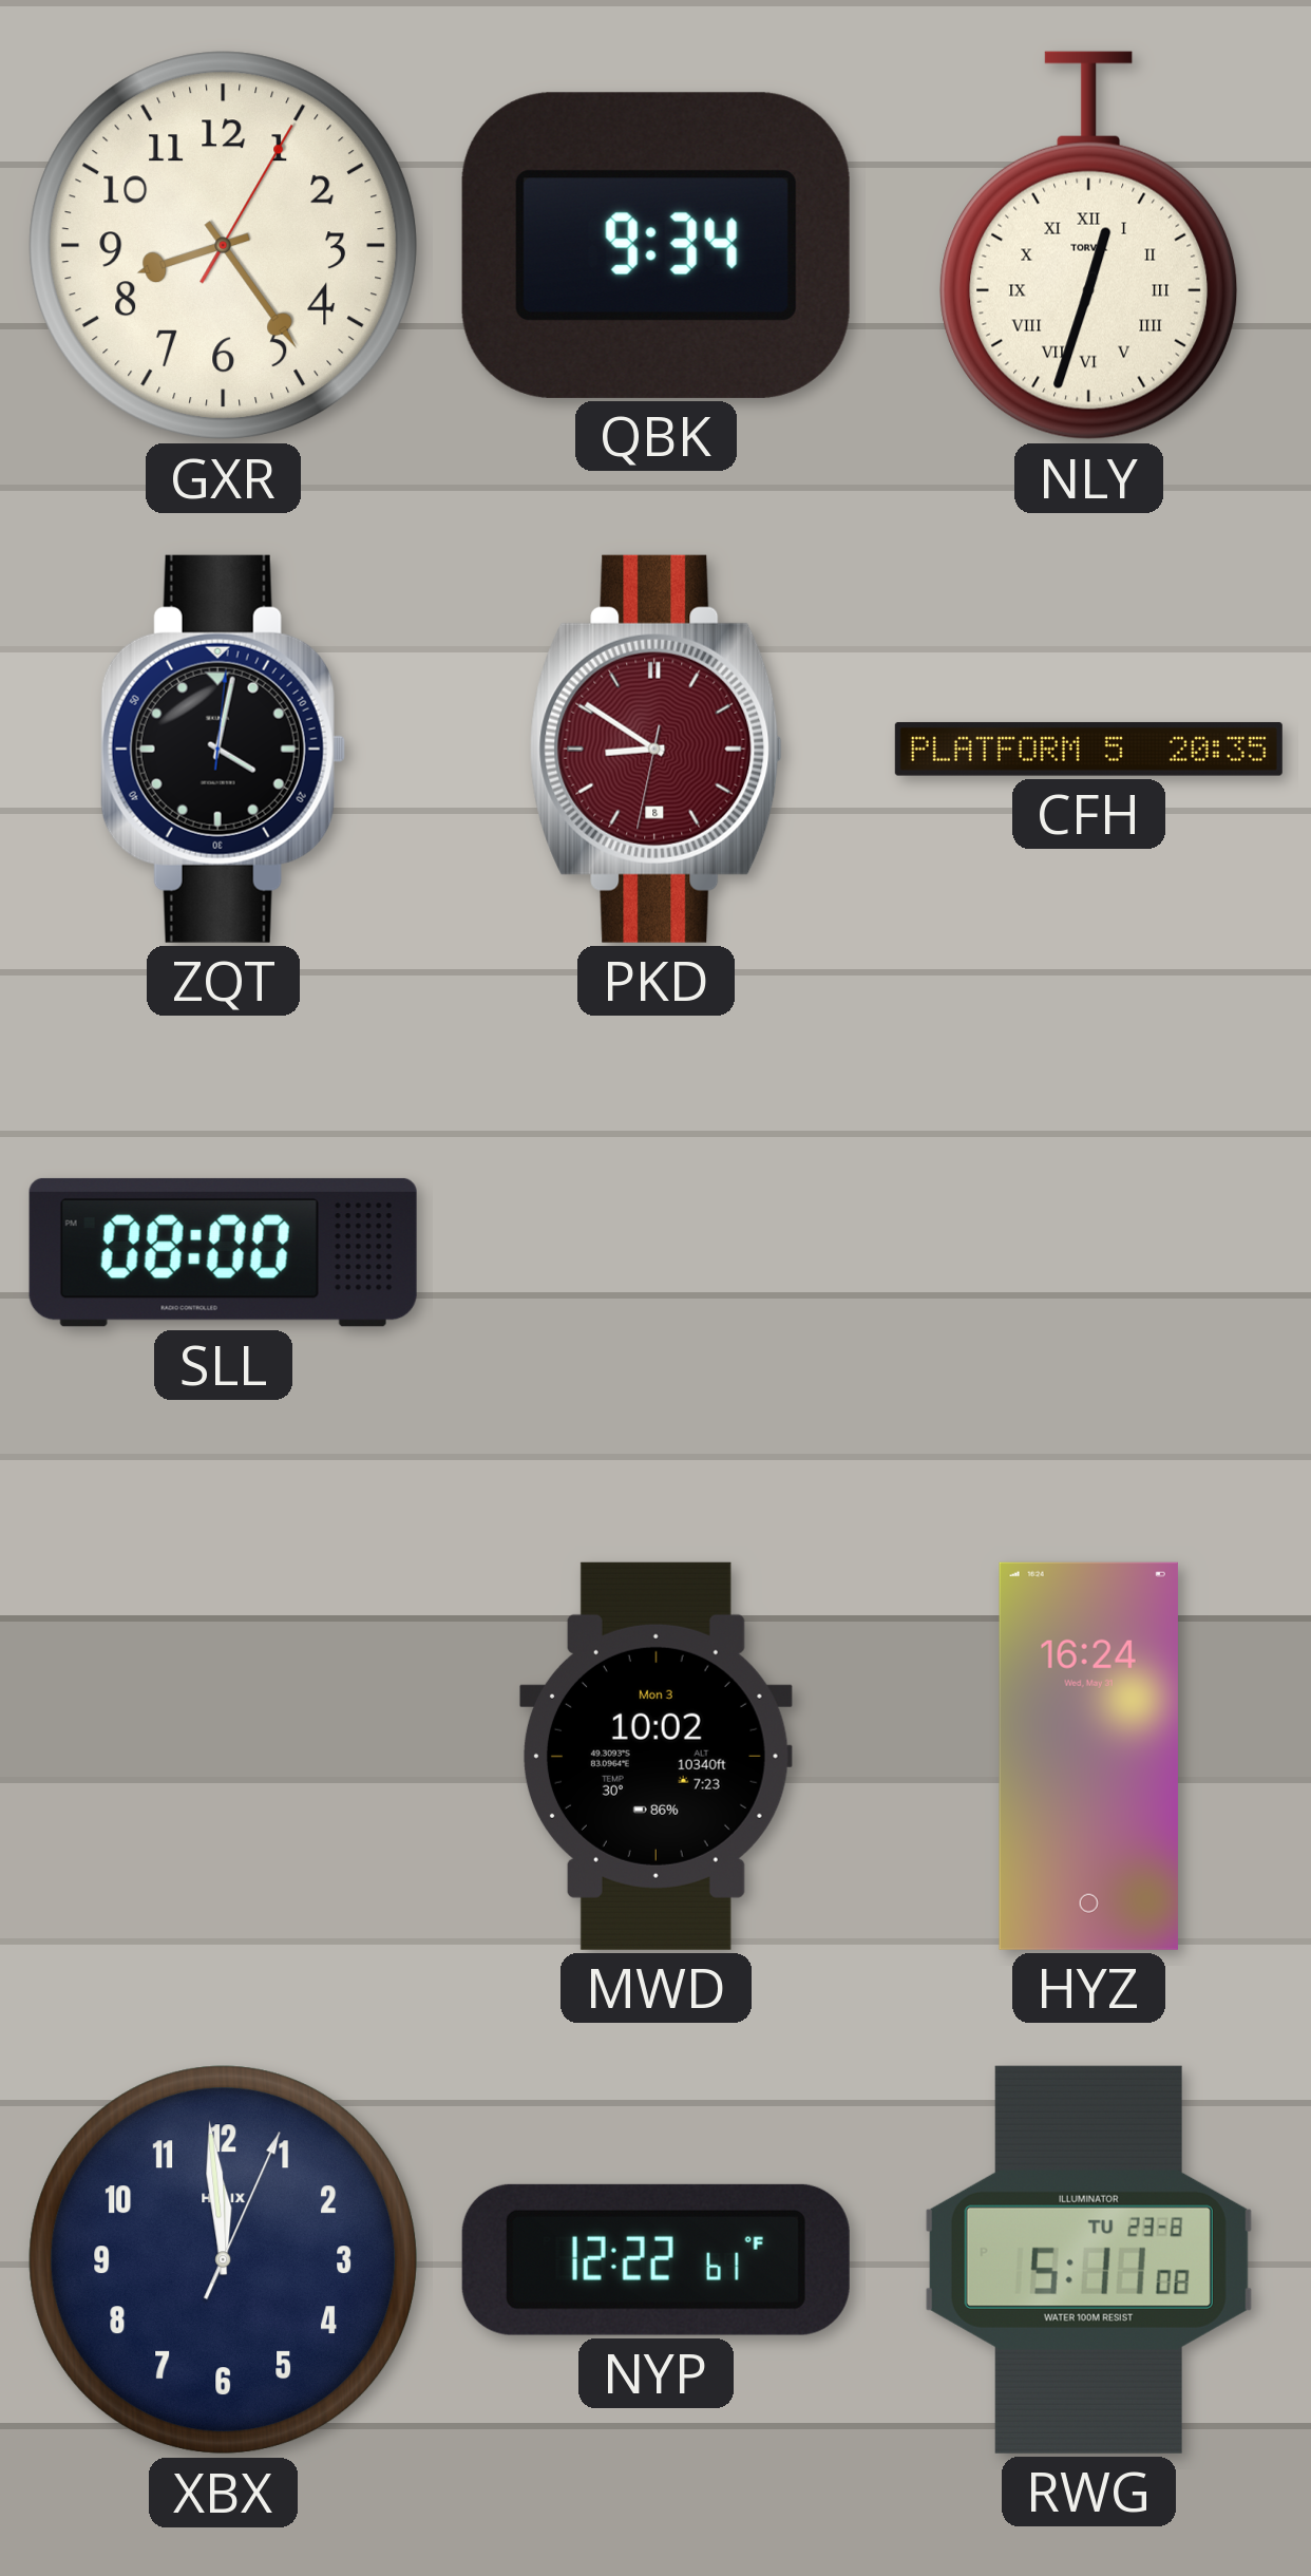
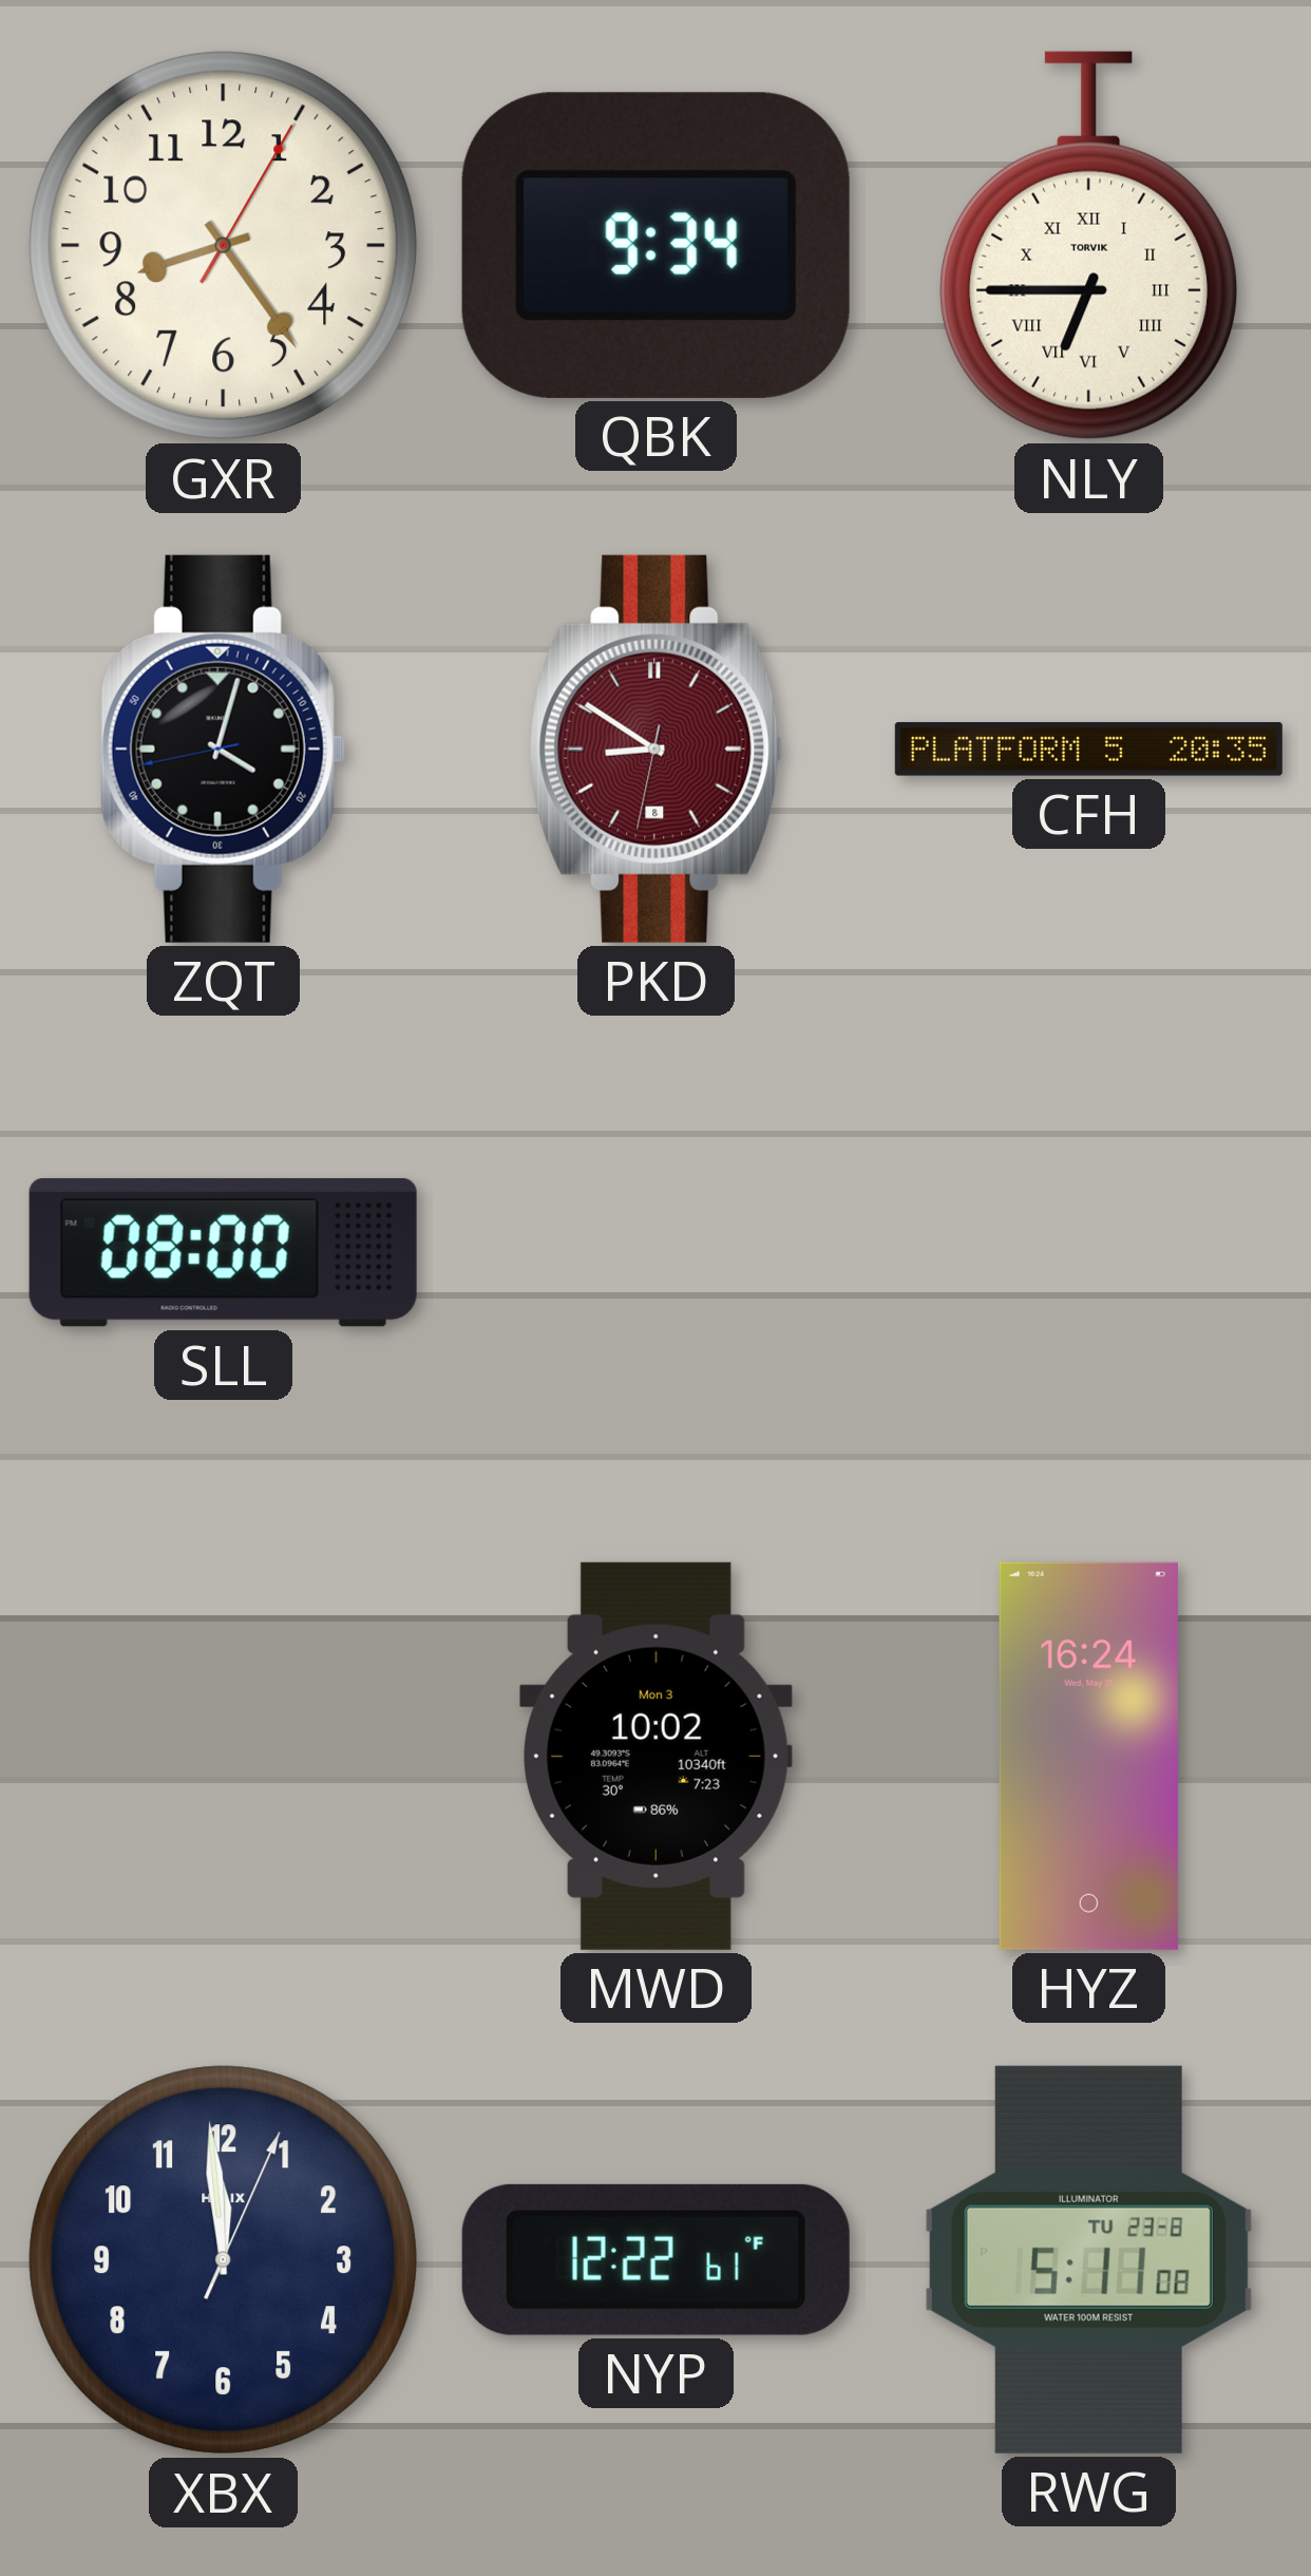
NLY: 12:33 -> 6:45 (1089, 246)
ZQT: 4:02:01 -> 4:02:43 (223, 749)
